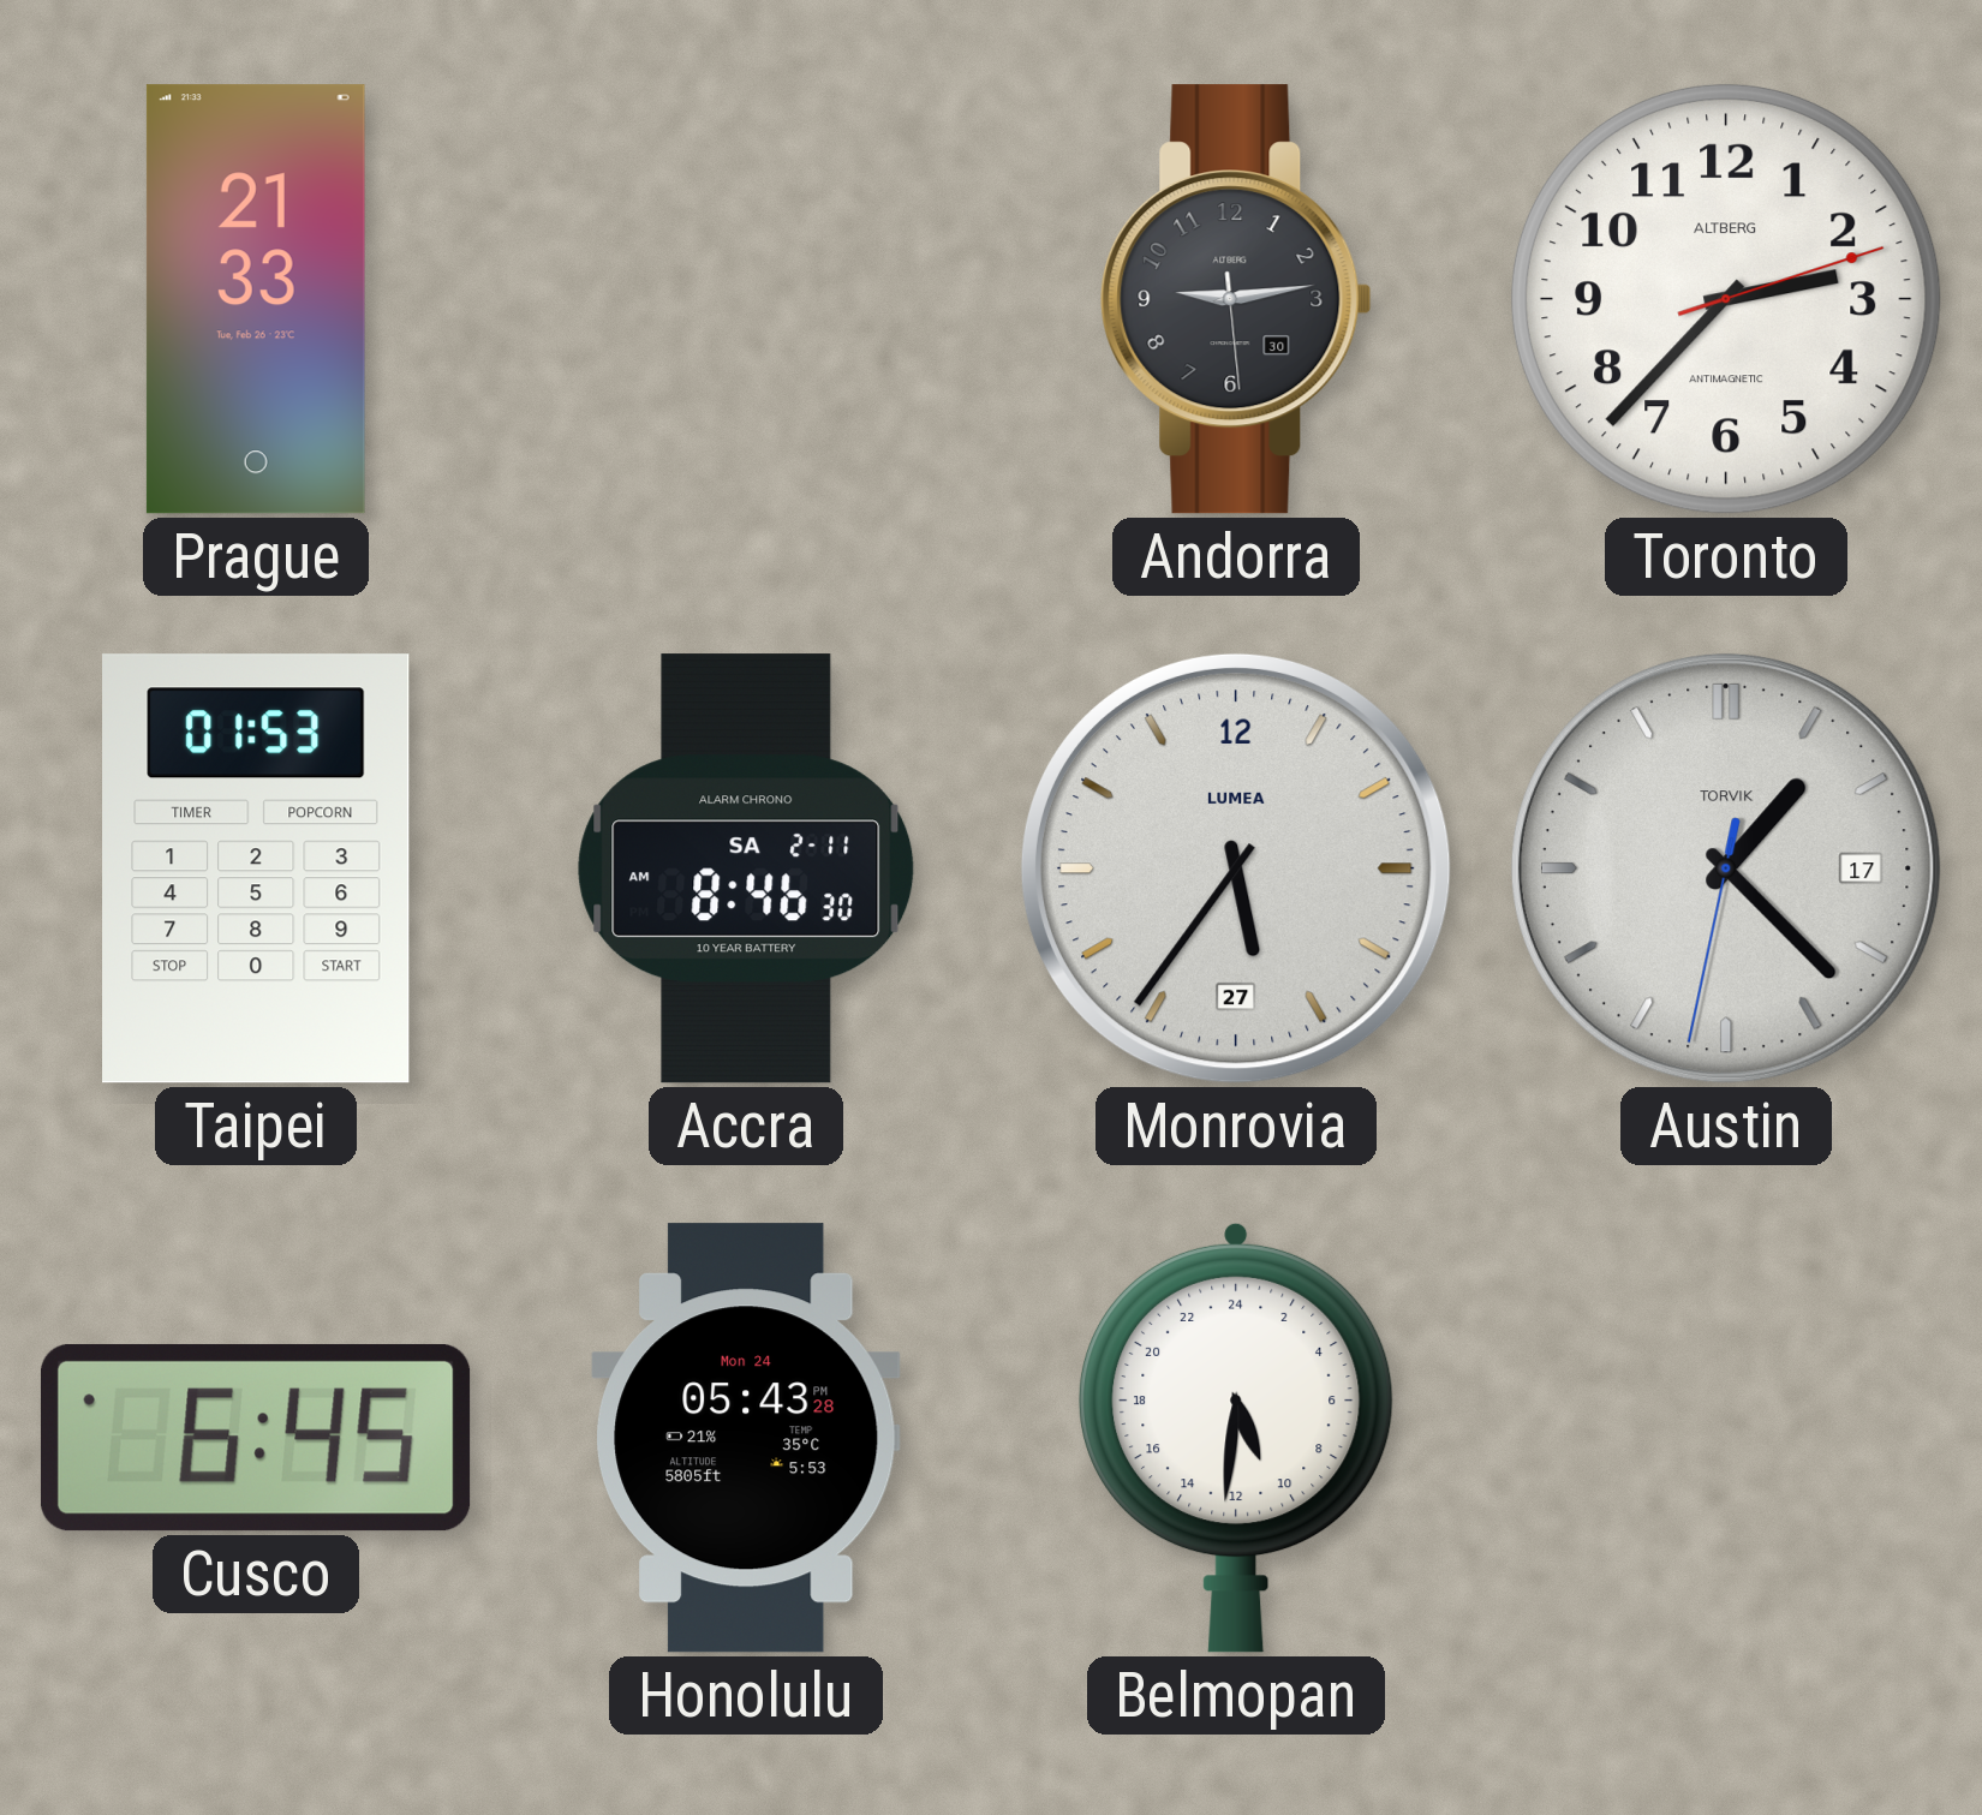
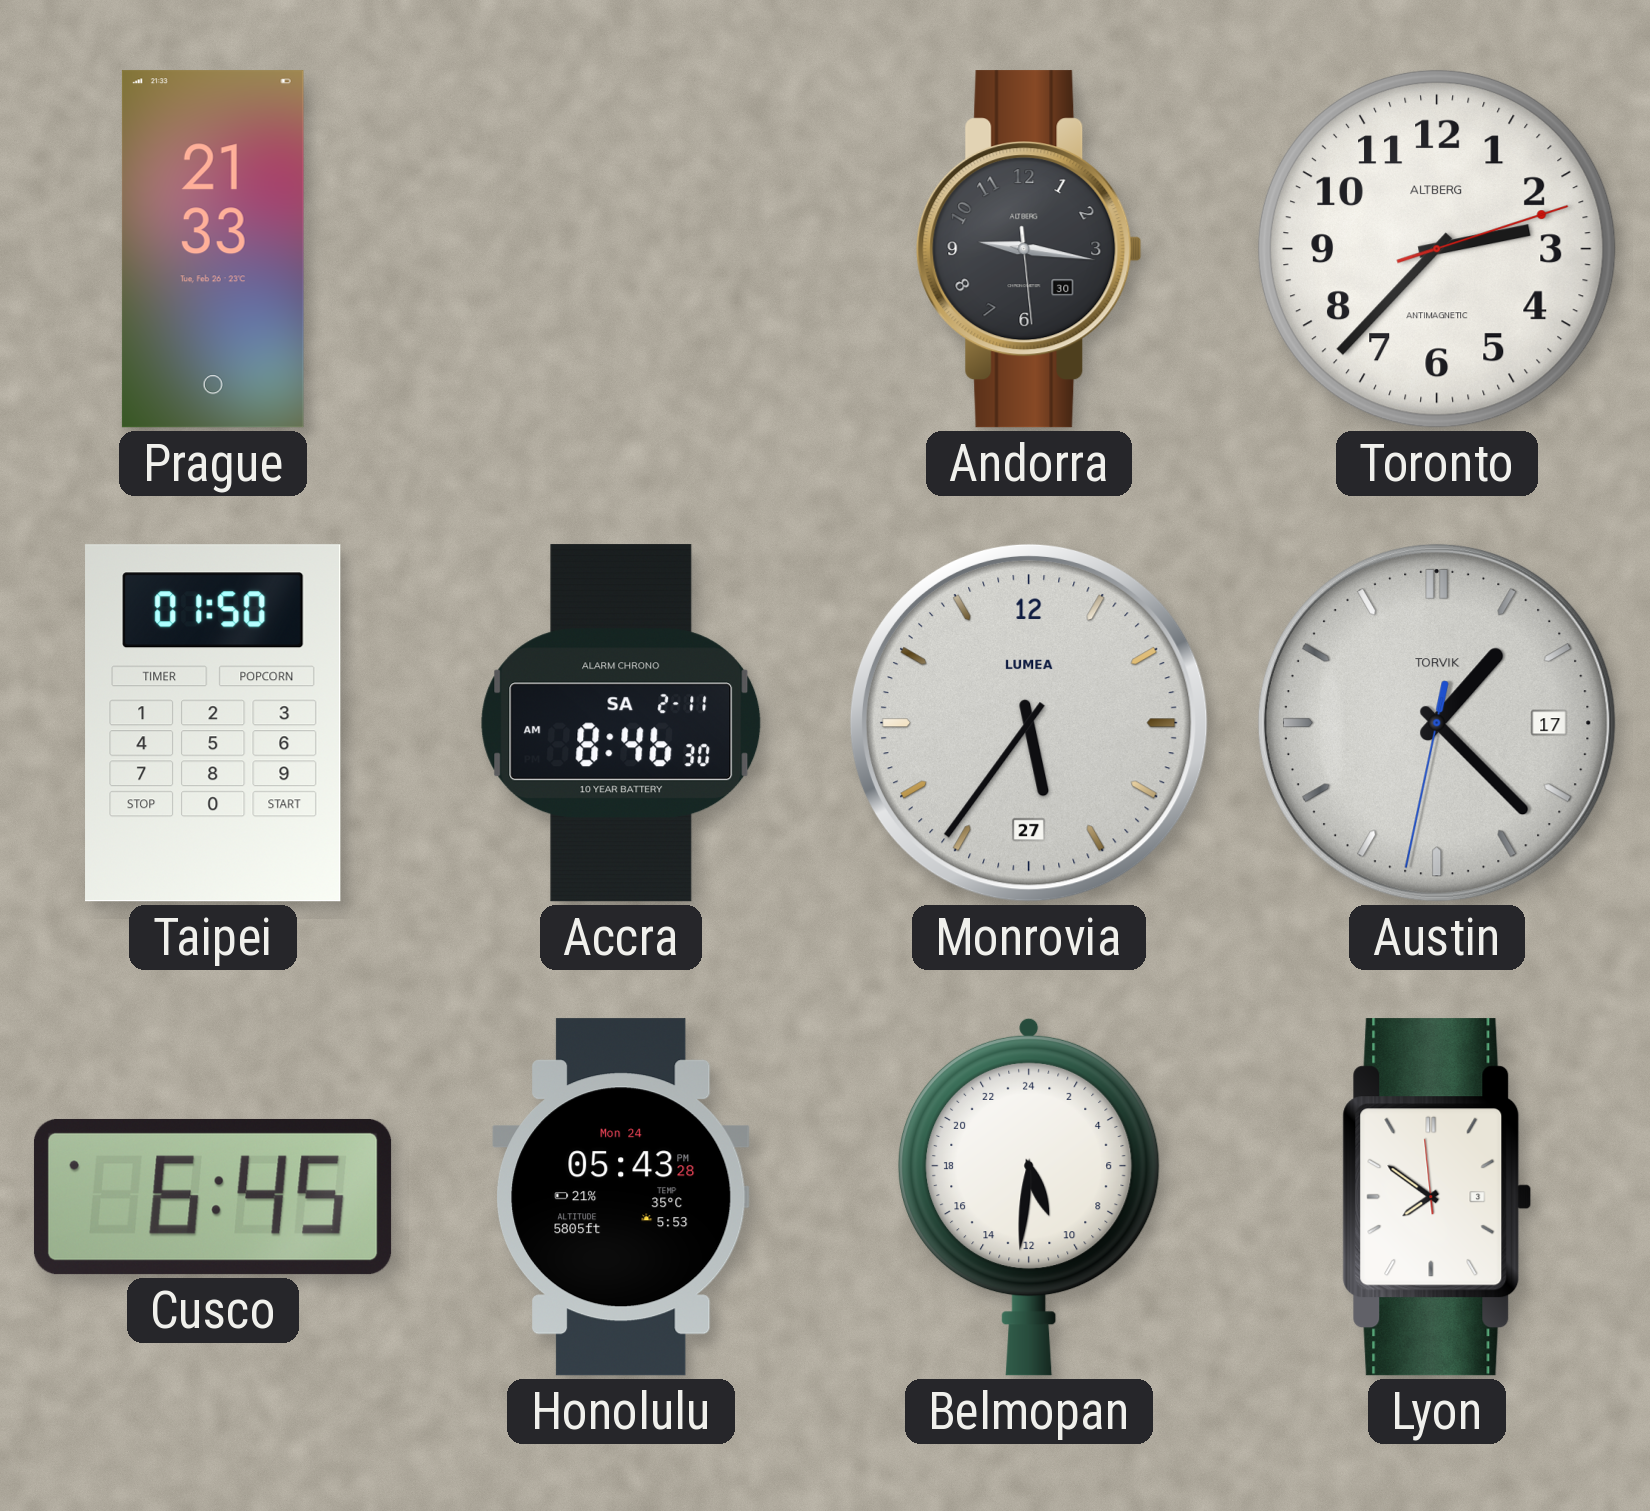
Andorra: 9:13 -> 9:16 (1029, 249)
Taipei: 01:53 -> 01:50 (213, 723)
Lyon: none -> 7:50 (1437, 1197)
